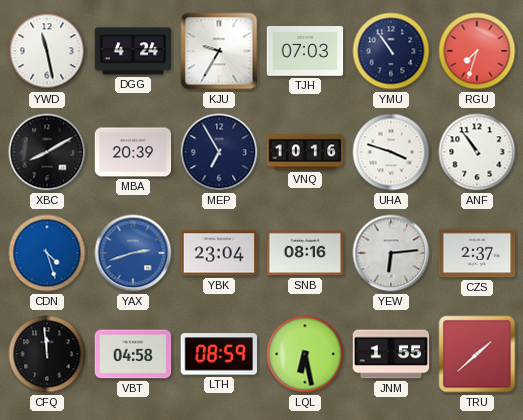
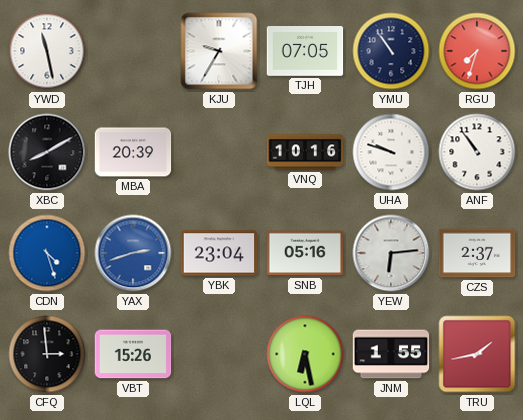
DGG: 4:24 -> none (133, 51)
TJH: 07:03 -> 07:05 (305, 51)
MEP: 6:55 -> none (219, 152)
UHA: 3:48 -> 9:48 (391, 152)
SNB: 08:16 -> 05:16 (305, 253)
CFQ: 11:59 -> 2:59 (47, 354)
VBT: 04:58 -> 15:26 (133, 354)
LTH: 08:59 -> none (219, 354)
TRU: 1:38 -> 1:43 (477, 354)
